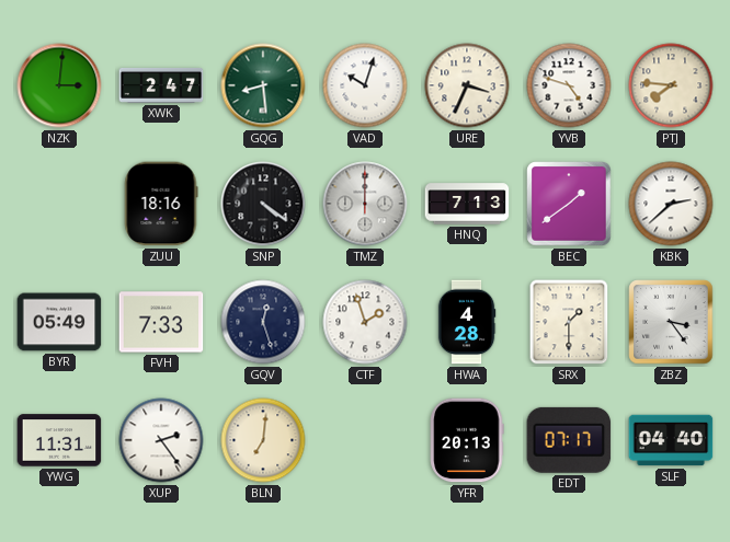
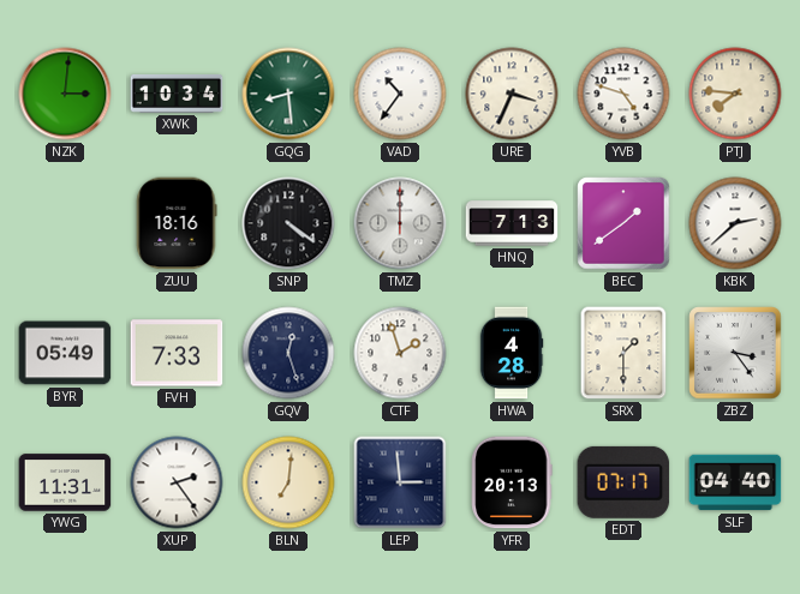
XWK: 2:47 -> 10:34 (177, 94)
VAD: 10:03 -> 10:36 (400, 94)
LEP: none -> 2:59 (400, 482)
